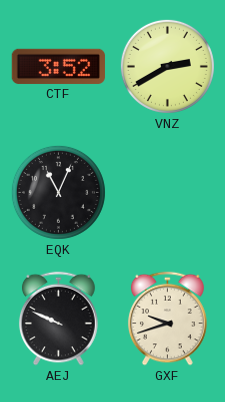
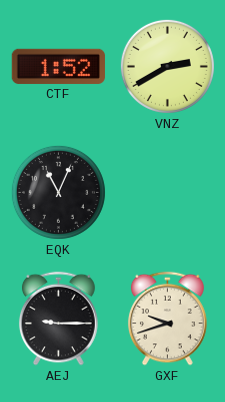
CTF: 3:52 -> 1:52 (58, 66)
AEJ: 9:49 -> 9:15 (58, 319)
